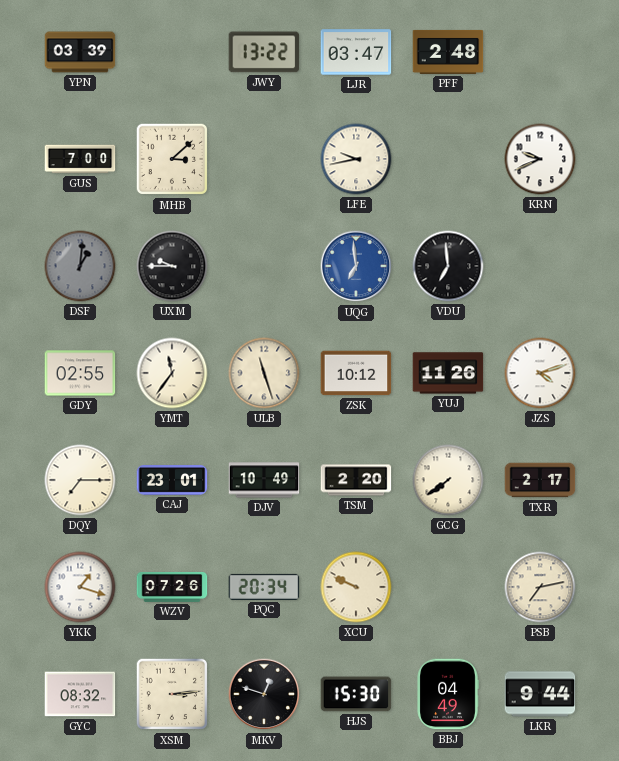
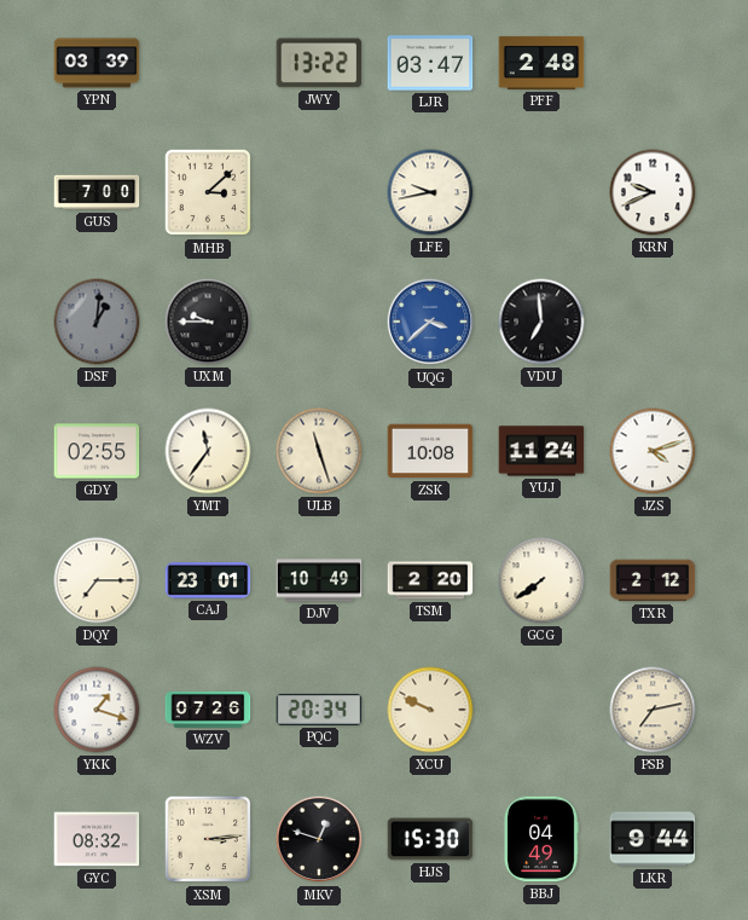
UQG: 6:59 -> 3:38 (430, 322)
ZSK: 10:12 -> 10:08 (430, 451)
YUJ: 11:26 -> 11:24 (541, 451)
TXR: 2:17 -> 2:12 (653, 580)
